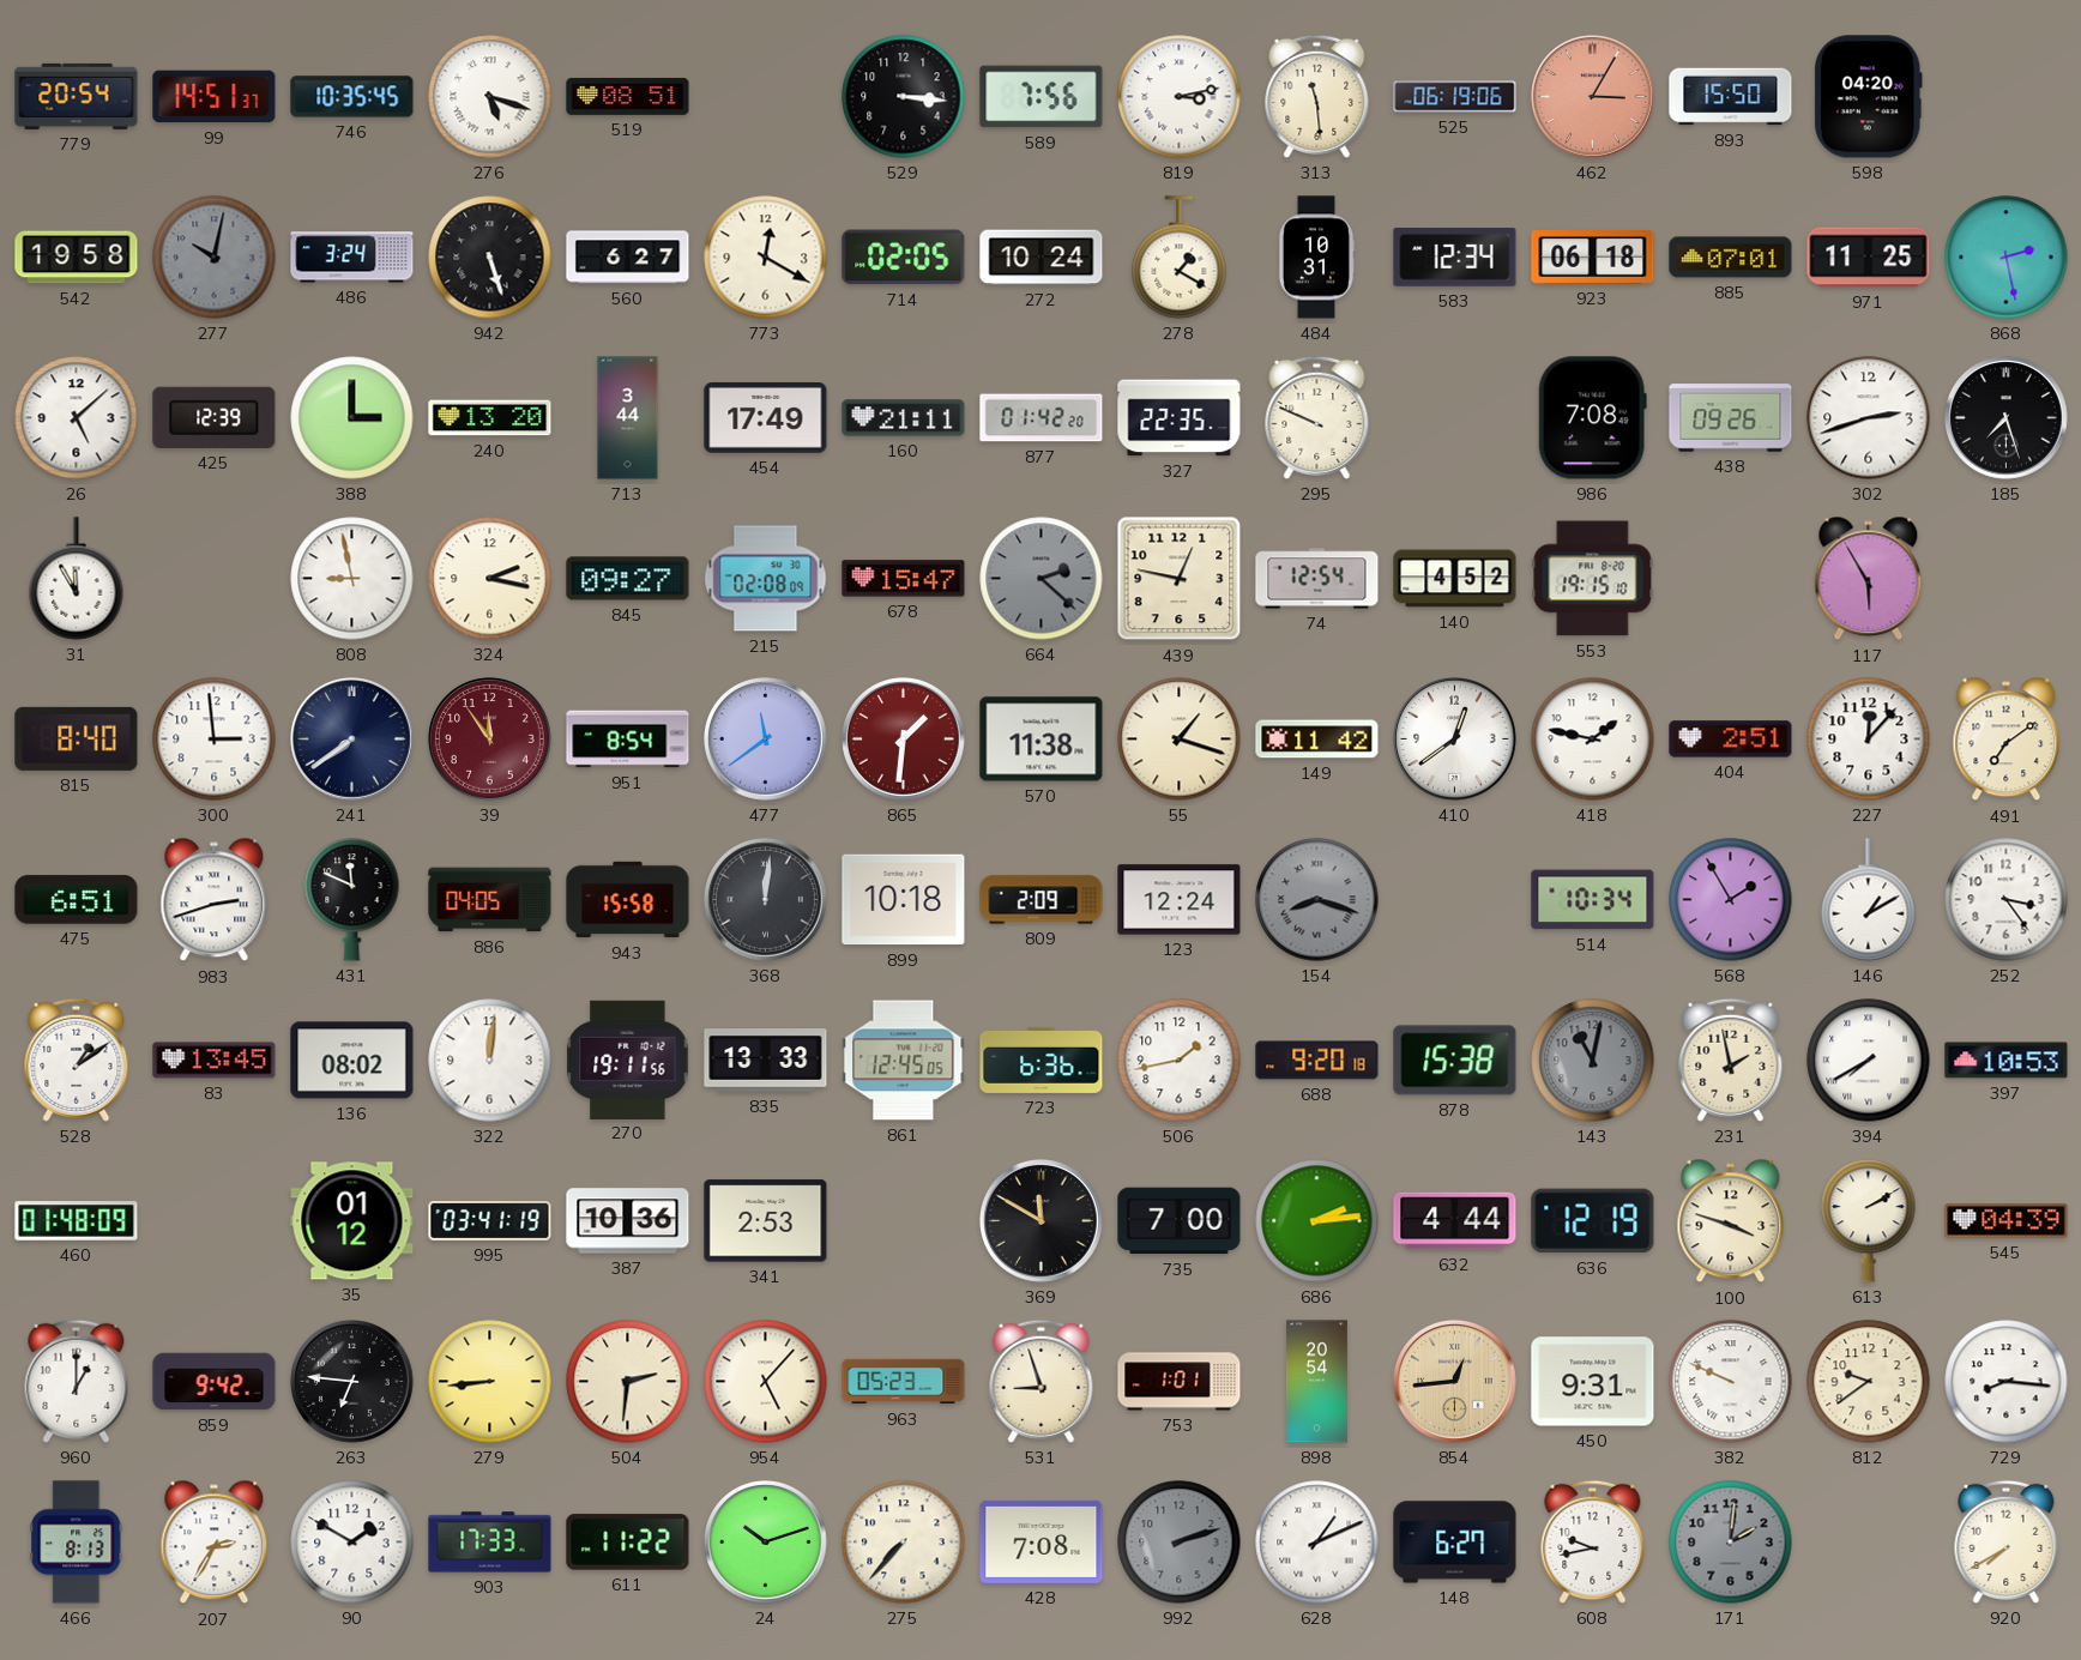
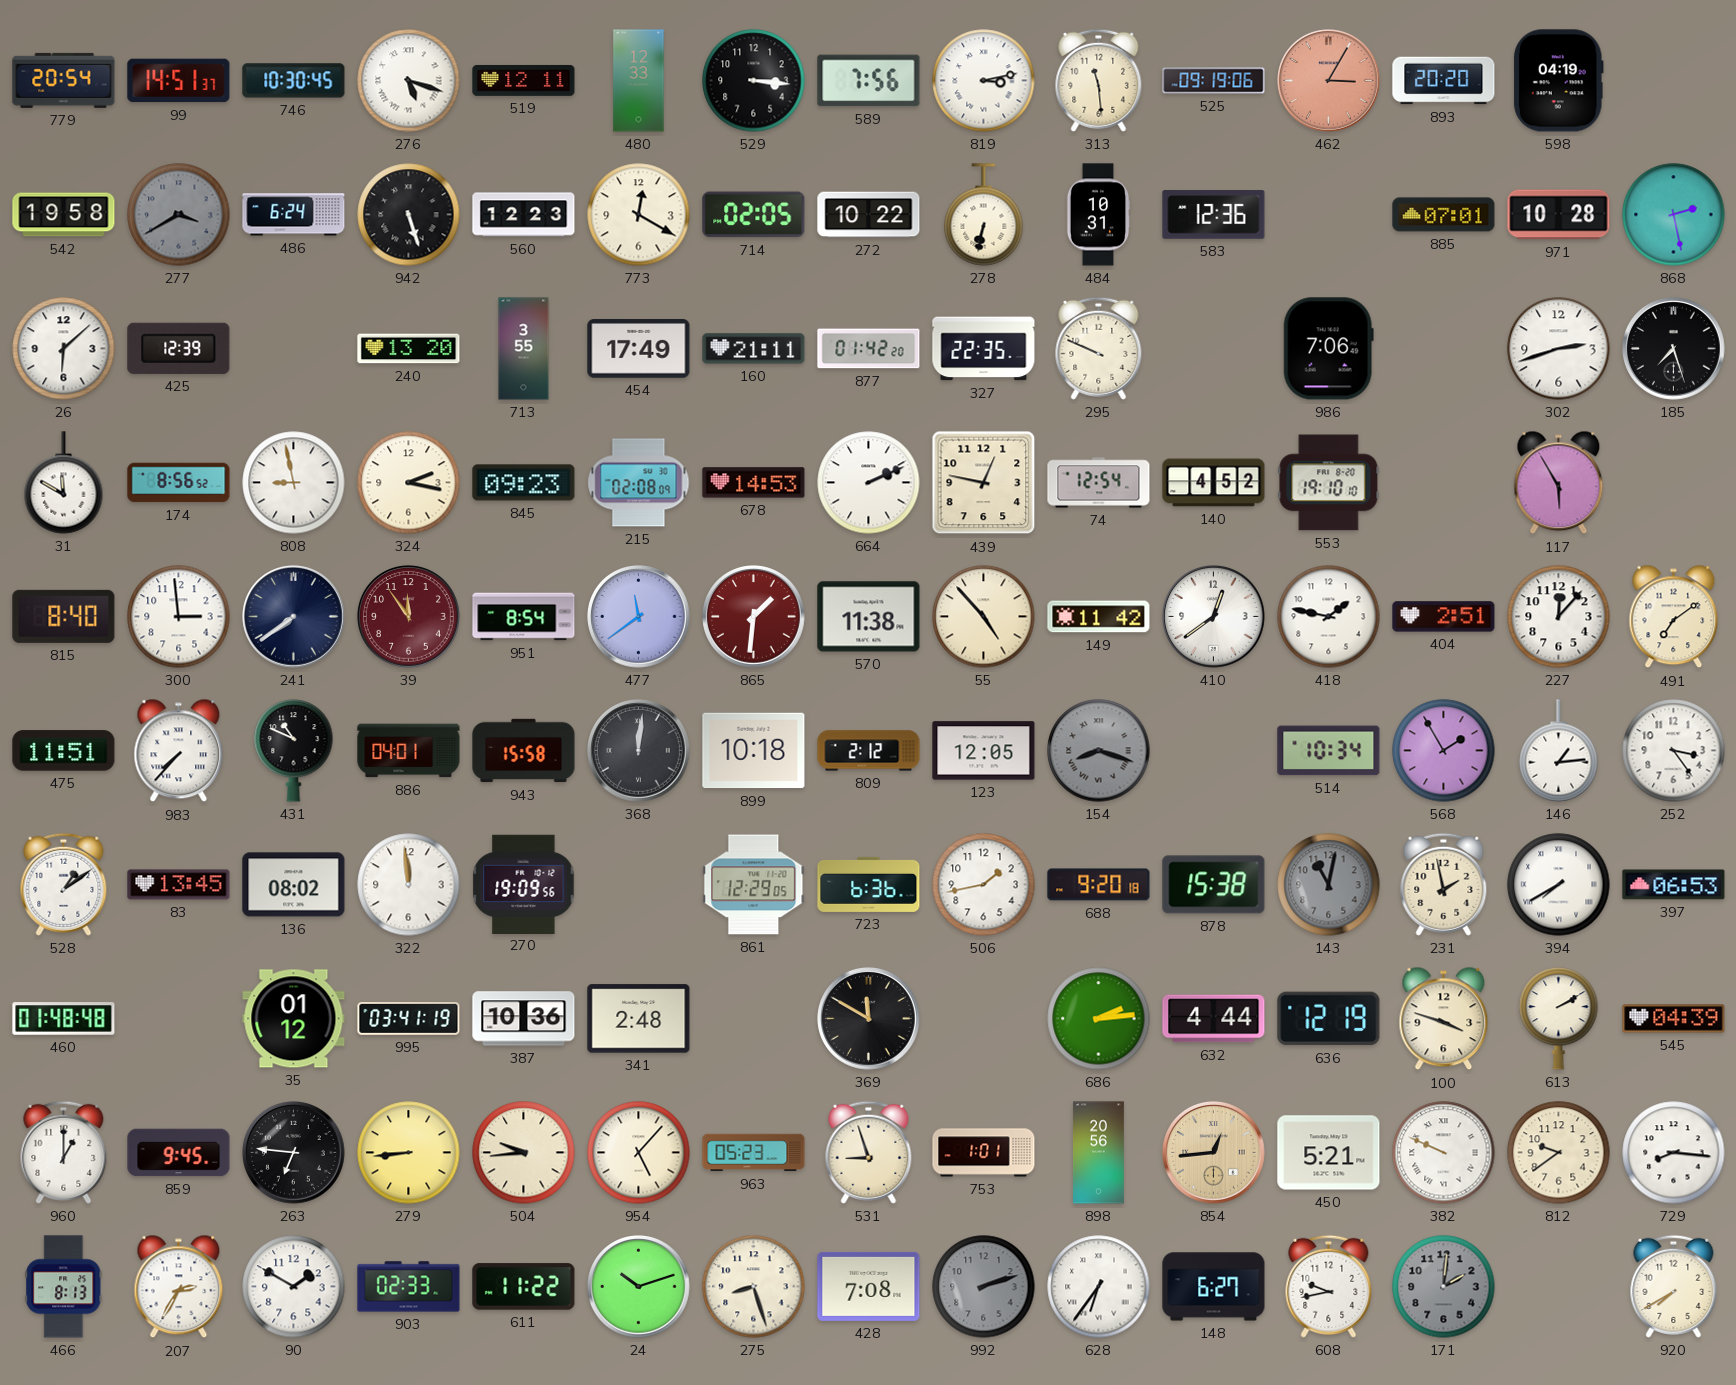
746: 10:35 -> 10:30 (294, 81)
519: 08:51 -> 12:11 (524, 80)
480: none -> 12:33 (639, 81)
525: 06:19 -> 09:19 (1214, 81)
893: 15:50 -> 20:20 (1444, 81)
598: 04:20 -> 04:19 (1558, 81)
277: 10:02 -> 3:40 (179, 215)
486: 3:24 -> 6:24 (294, 215)
560: 6:27 -> 12:23 (524, 215)
272: 10:24 -> 10:22 (869, 215)
278: 1:20 -> 6:32 (984, 215)
583: 12:34 -> 12:36 (1214, 215)
923: 06:18 -> none (1593, 258)
971: 11:25 -> 10:28 (1559, 215)
26: 5:08 -> 6:08 (64, 349)
388: 3:00 -> none (352, 418)
713: 3:44 -> 3:55 (524, 349)
986: 7:08 -> 7:06 (1328, 349)
438: 09:26 -> none (1731, 418)
31: 11:55 -> 11:50 (64, 483)
174: none -> 8:56 (179, 483)
845: 09:27 -> 09:23 (524, 483)
678: 15:47 -> 14:53 (754, 483)
664: 2:22 -> 2:11 (869, 483)
664 dial: grey -> white (869, 483)
553: 19:15 -> 19:10 (1329, 483)
55: 1:18 -> 4:53 (984, 617)
475: 6:51 -> 11:51 (64, 751)
983: 2:42 -> 7:37 (179, 751)
431: 11:49 -> 10:49 (294, 751)
886: 04:05 -> 04:01 (409, 751)
809: 2:09 -> 2:12 (869, 751)
123: 12:24 -> 12:05 (984, 751)
146: 1:10 -> 1:14 (1559, 751)
322: 12:01 -> 11:59 (409, 885)
270: 19:11 -> 19:09 (524, 884)
835: 13:33 -> none (766, 1061)
861: 12:45 -> 12:29 (754, 885)
397: 10:53 -> 06:53 (1674, 885)
460: 01:48:09 -> 01:48:48 (64, 1019)
341: 2:53 -> 2:48 (639, 1019)
735: 7:00 -> none (1180, 1221)
859: 9:42 -> 9:45 (179, 1153)
504: 2:31 -> 9:44 (524, 1153)
898: 20:54 -> 20:56 (1098, 1153)
450: 9:31 -> 5:21 (1329, 1153)
903: 17:33 -> 02:33 (409, 1287)
275: 7:37 -> 8:27 (754, 1287)
628: 1:11 -> 6:36 (1099, 1287)
